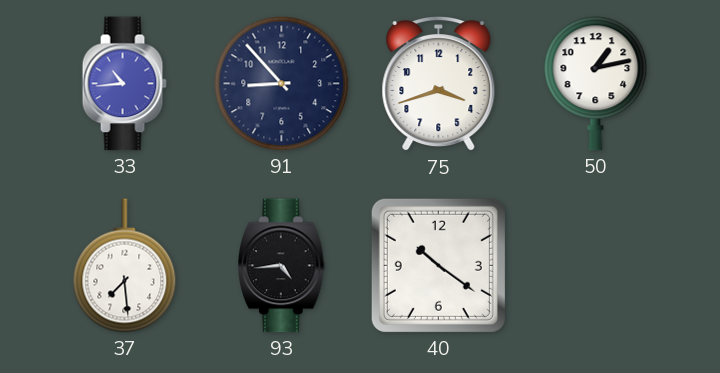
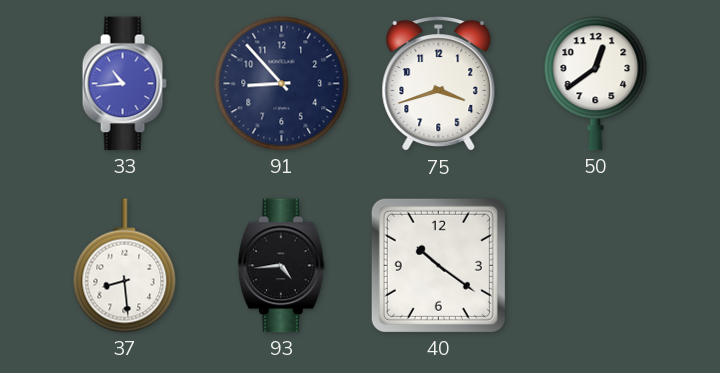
50: 1:13 -> 12:39 (596, 84)
37: 7:29 -> 8:29 (125, 266)
